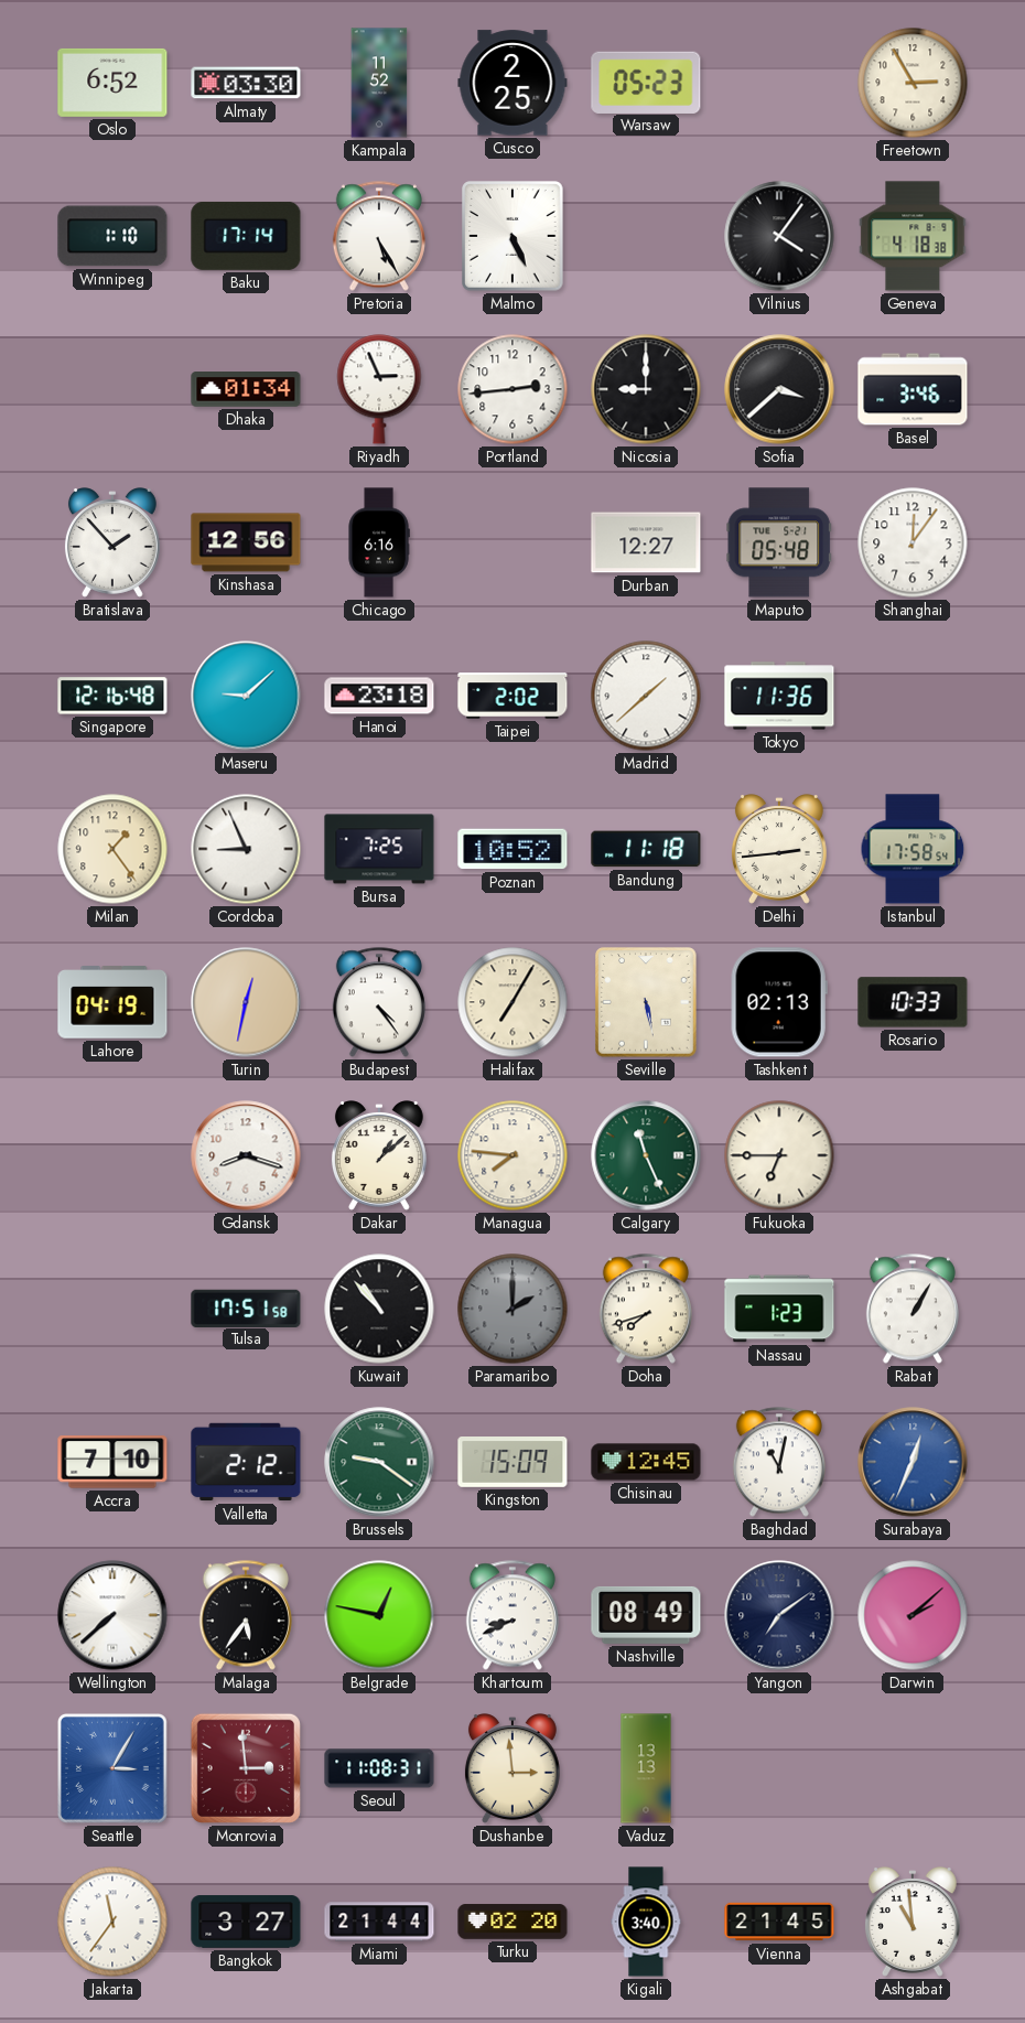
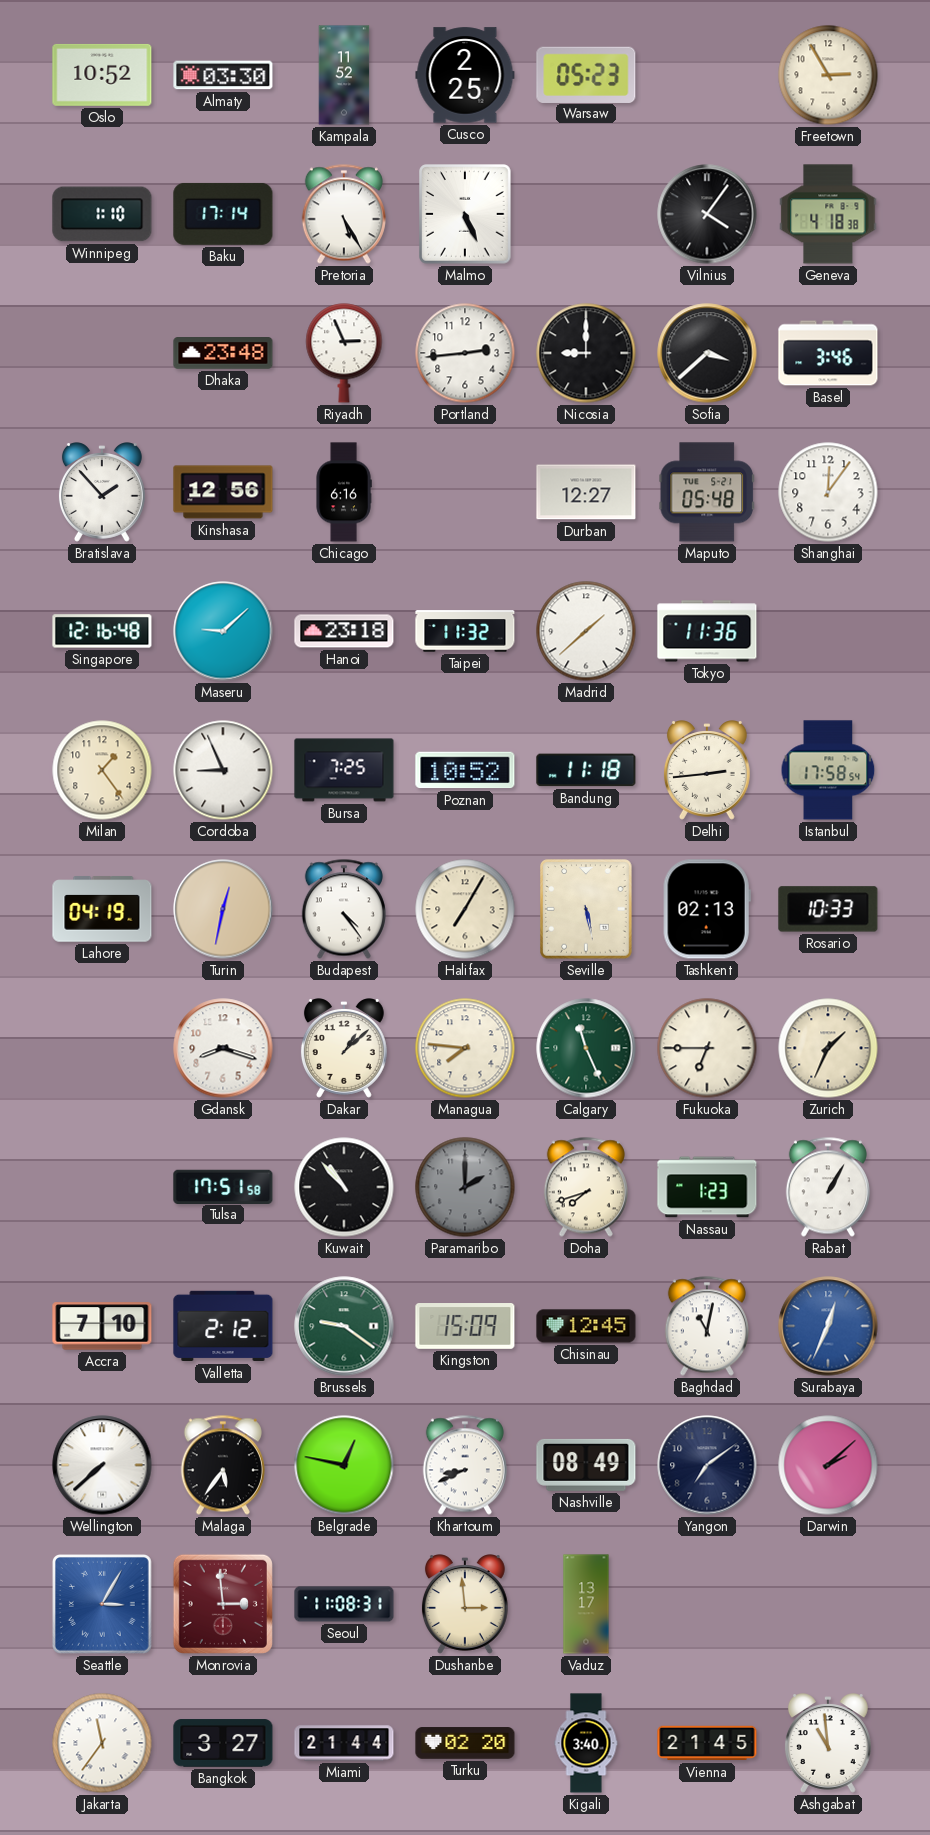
Oslo: 6:52 -> 10:52 (102, 75)
Dhaka: 01:34 -> 23:48 (223, 354)
Taipei: 2:02 -> 11:32 (465, 631)
Zurich: none -> 1:34 (828, 1048)
Vaduz: 13:13 -> 13:17 (586, 1604)
